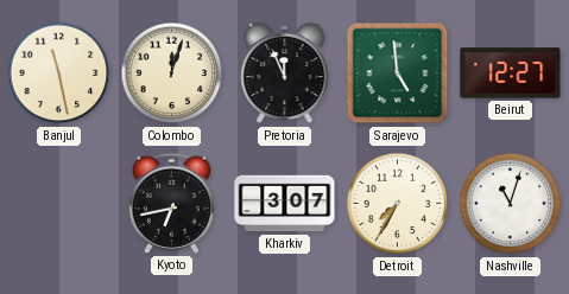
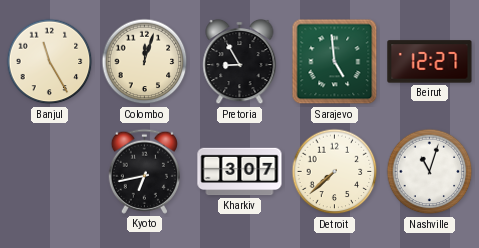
Banjul: 11:28 -> 11:25 (50, 62)
Pretoria: 11:56 -> 8:55 (240, 62)
Detroit: 7:35 -> 7:38 (335, 172)
